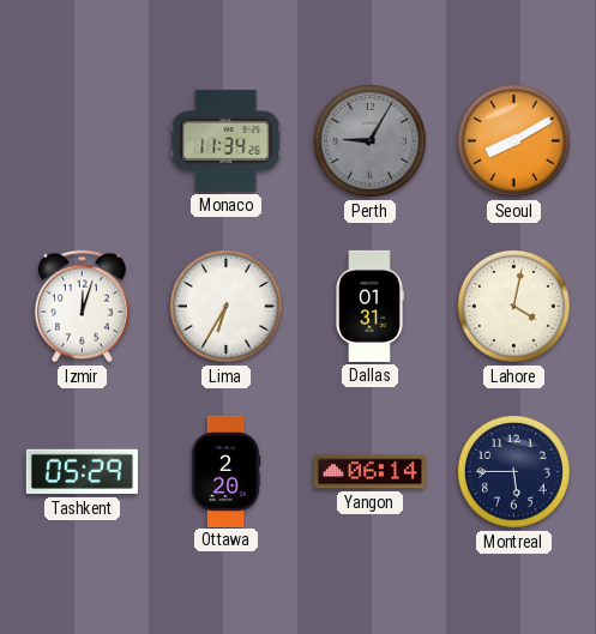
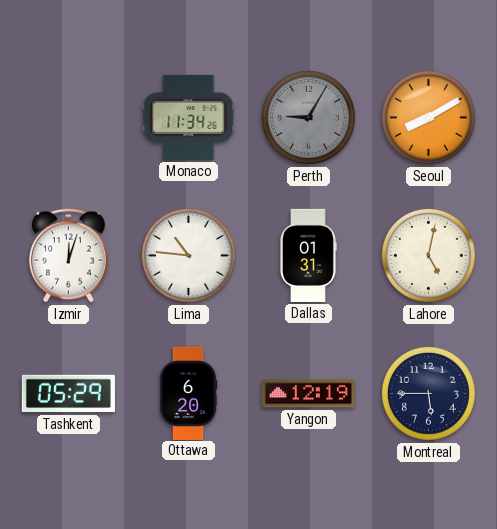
Lima: 6:35 -> 10:46 (188, 255)
Lahore: 4:02 -> 5:02 (428, 255)
Ottawa: 2:20 -> 6:20 (188, 393)
Yangon: 06:14 -> 12:19 (308, 394)
